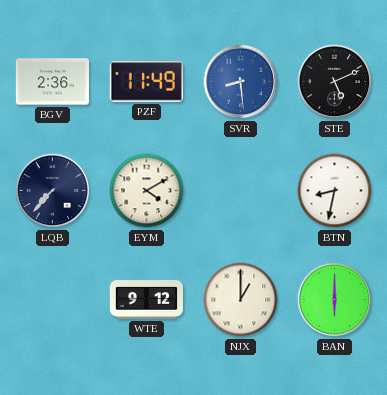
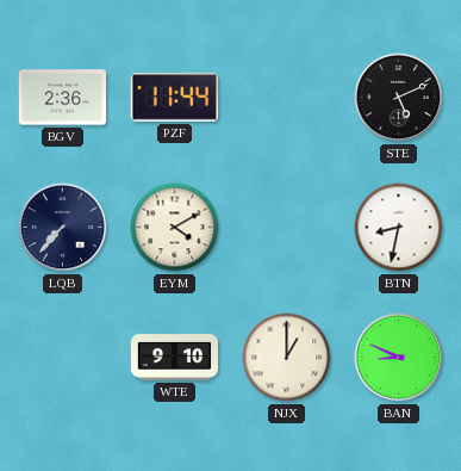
PZF: 11:49 -> 11:44 (174, 98)
SVR: 8:29 -> none (241, 82)
WTE: 9:12 -> 9:10 (174, 358)
BAN: 6:00 -> 8:49 (399, 358)
